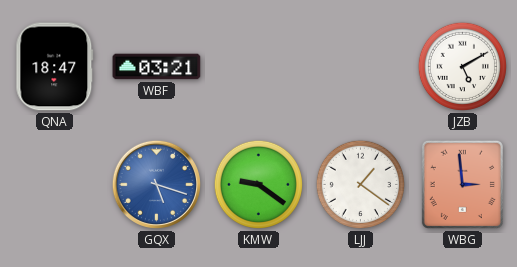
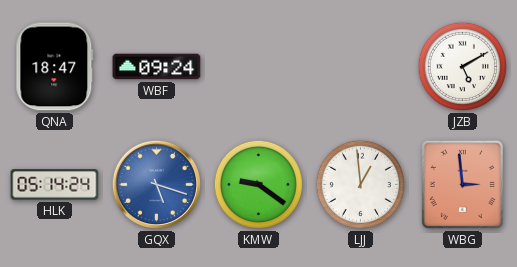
WBF: 03:21 -> 09:24 (157, 67)
HLK: none -> 05:14 (55, 185)
LJJ: 1:21 -> 12:59 (360, 184)
